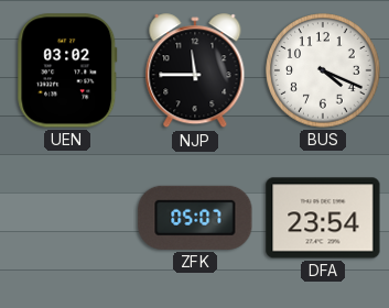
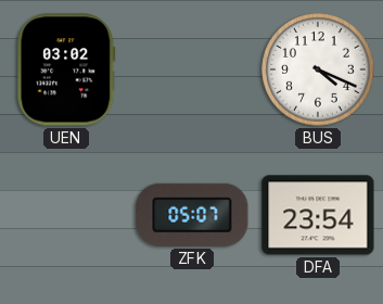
NJP: 11:45 -> none (195, 71)
